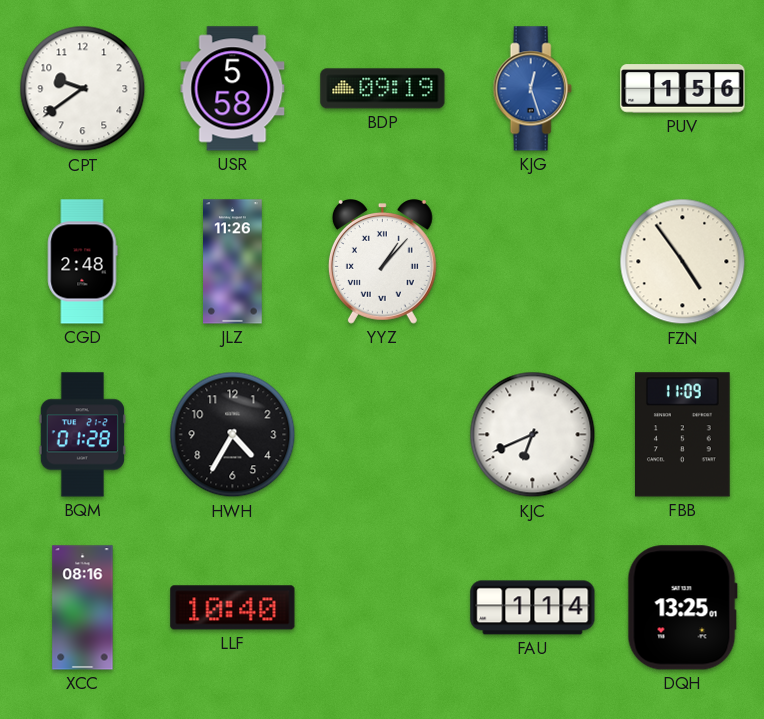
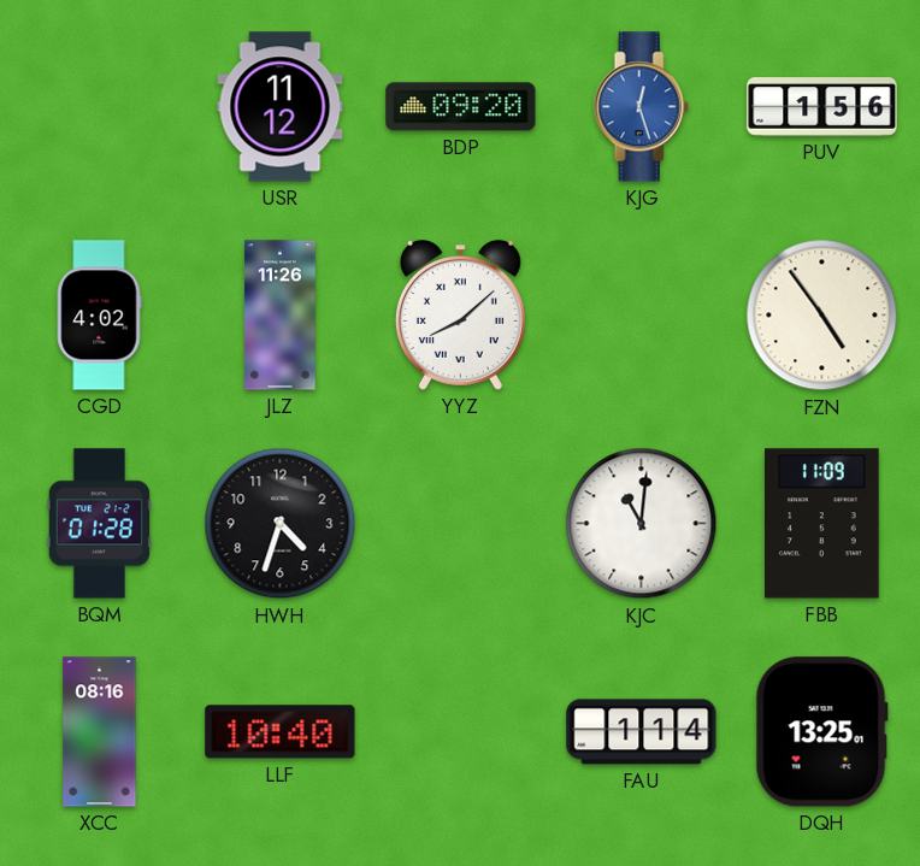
CPT: 9:39 -> none (83, 89)
USR: 5:58 -> 11:12 (281, 107)
BDP: 09:19 -> 09:20 (461, 107)
CGD: 2:48 -> 4:02 (99, 316)
YYZ: 1:07 -> 8:08 (460, 316)
HWH: 4:35 -> 4:33 (281, 524)
KJC: 6:41 -> 11:01 (642, 524)
